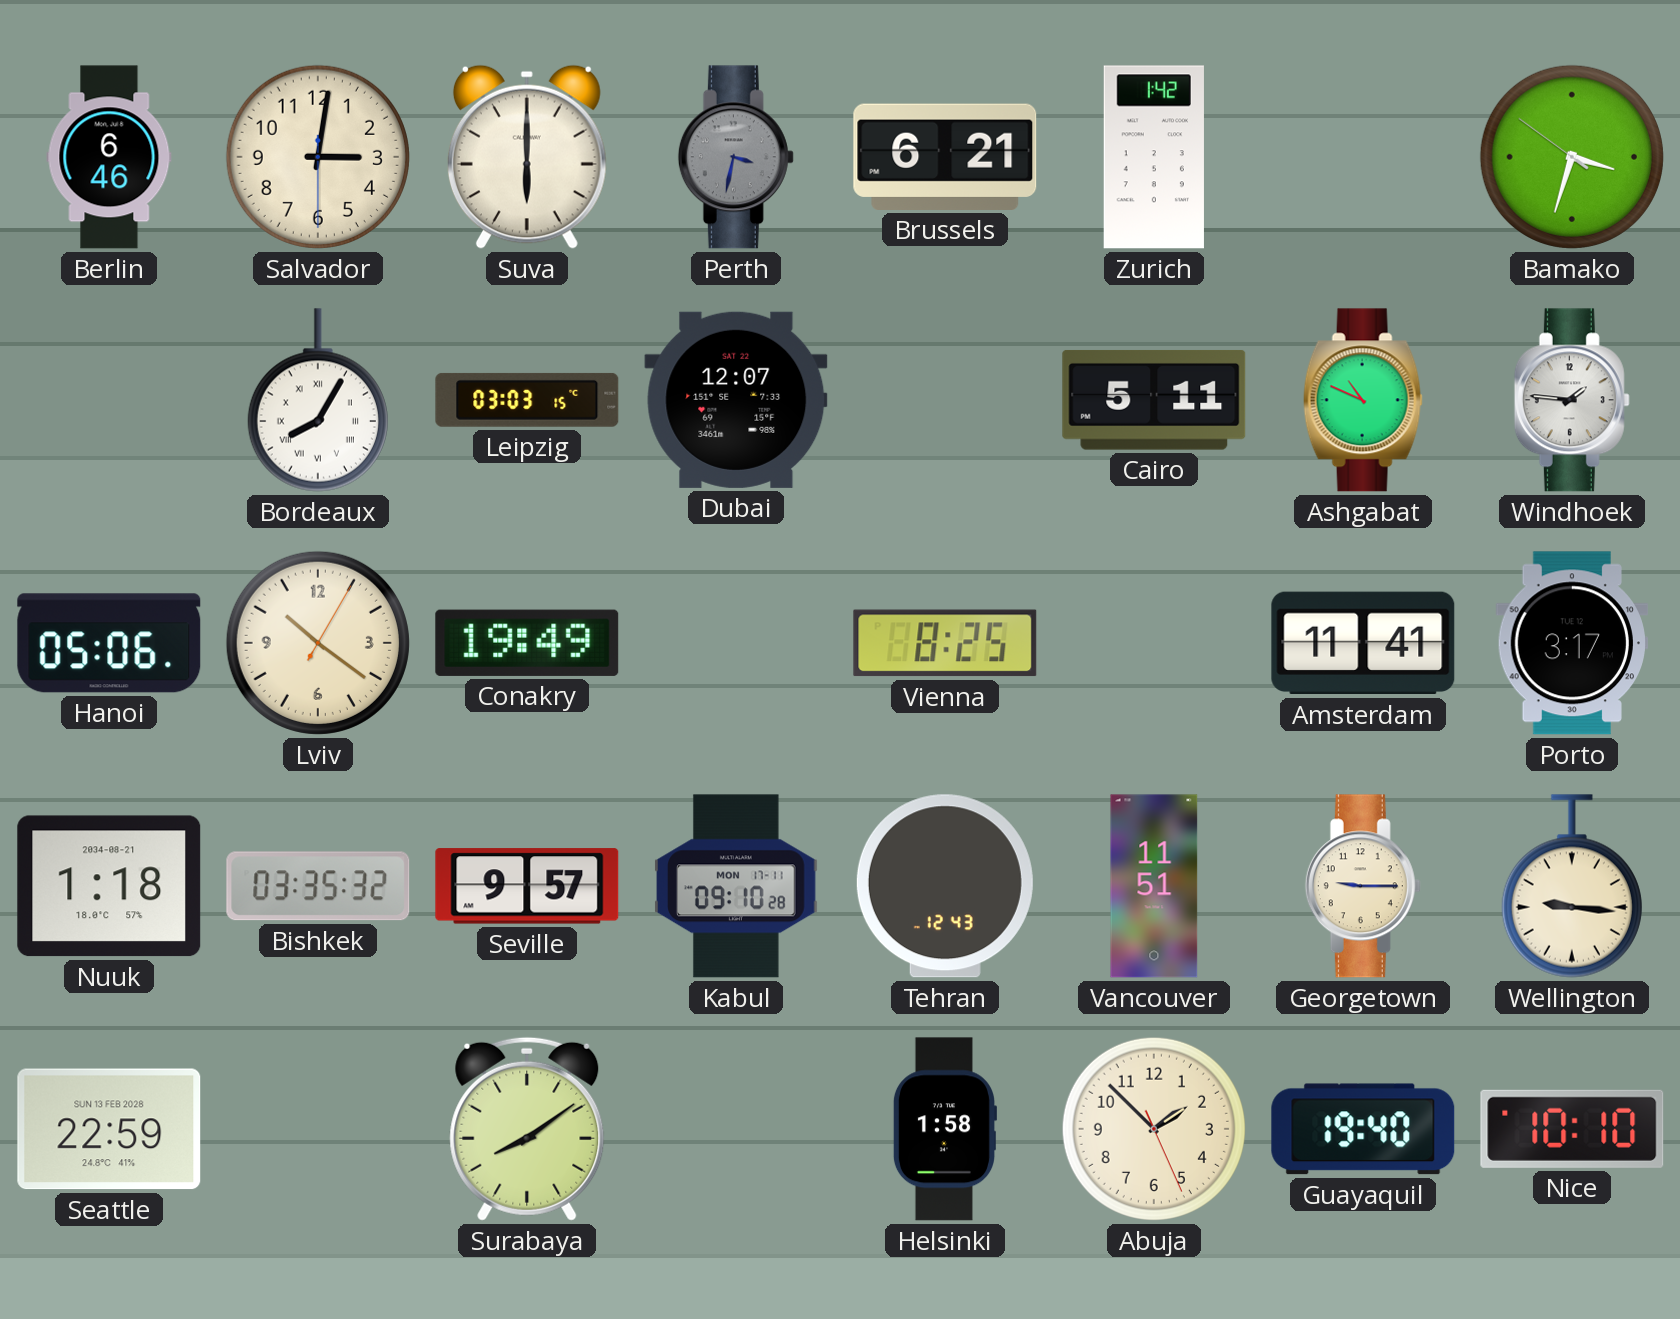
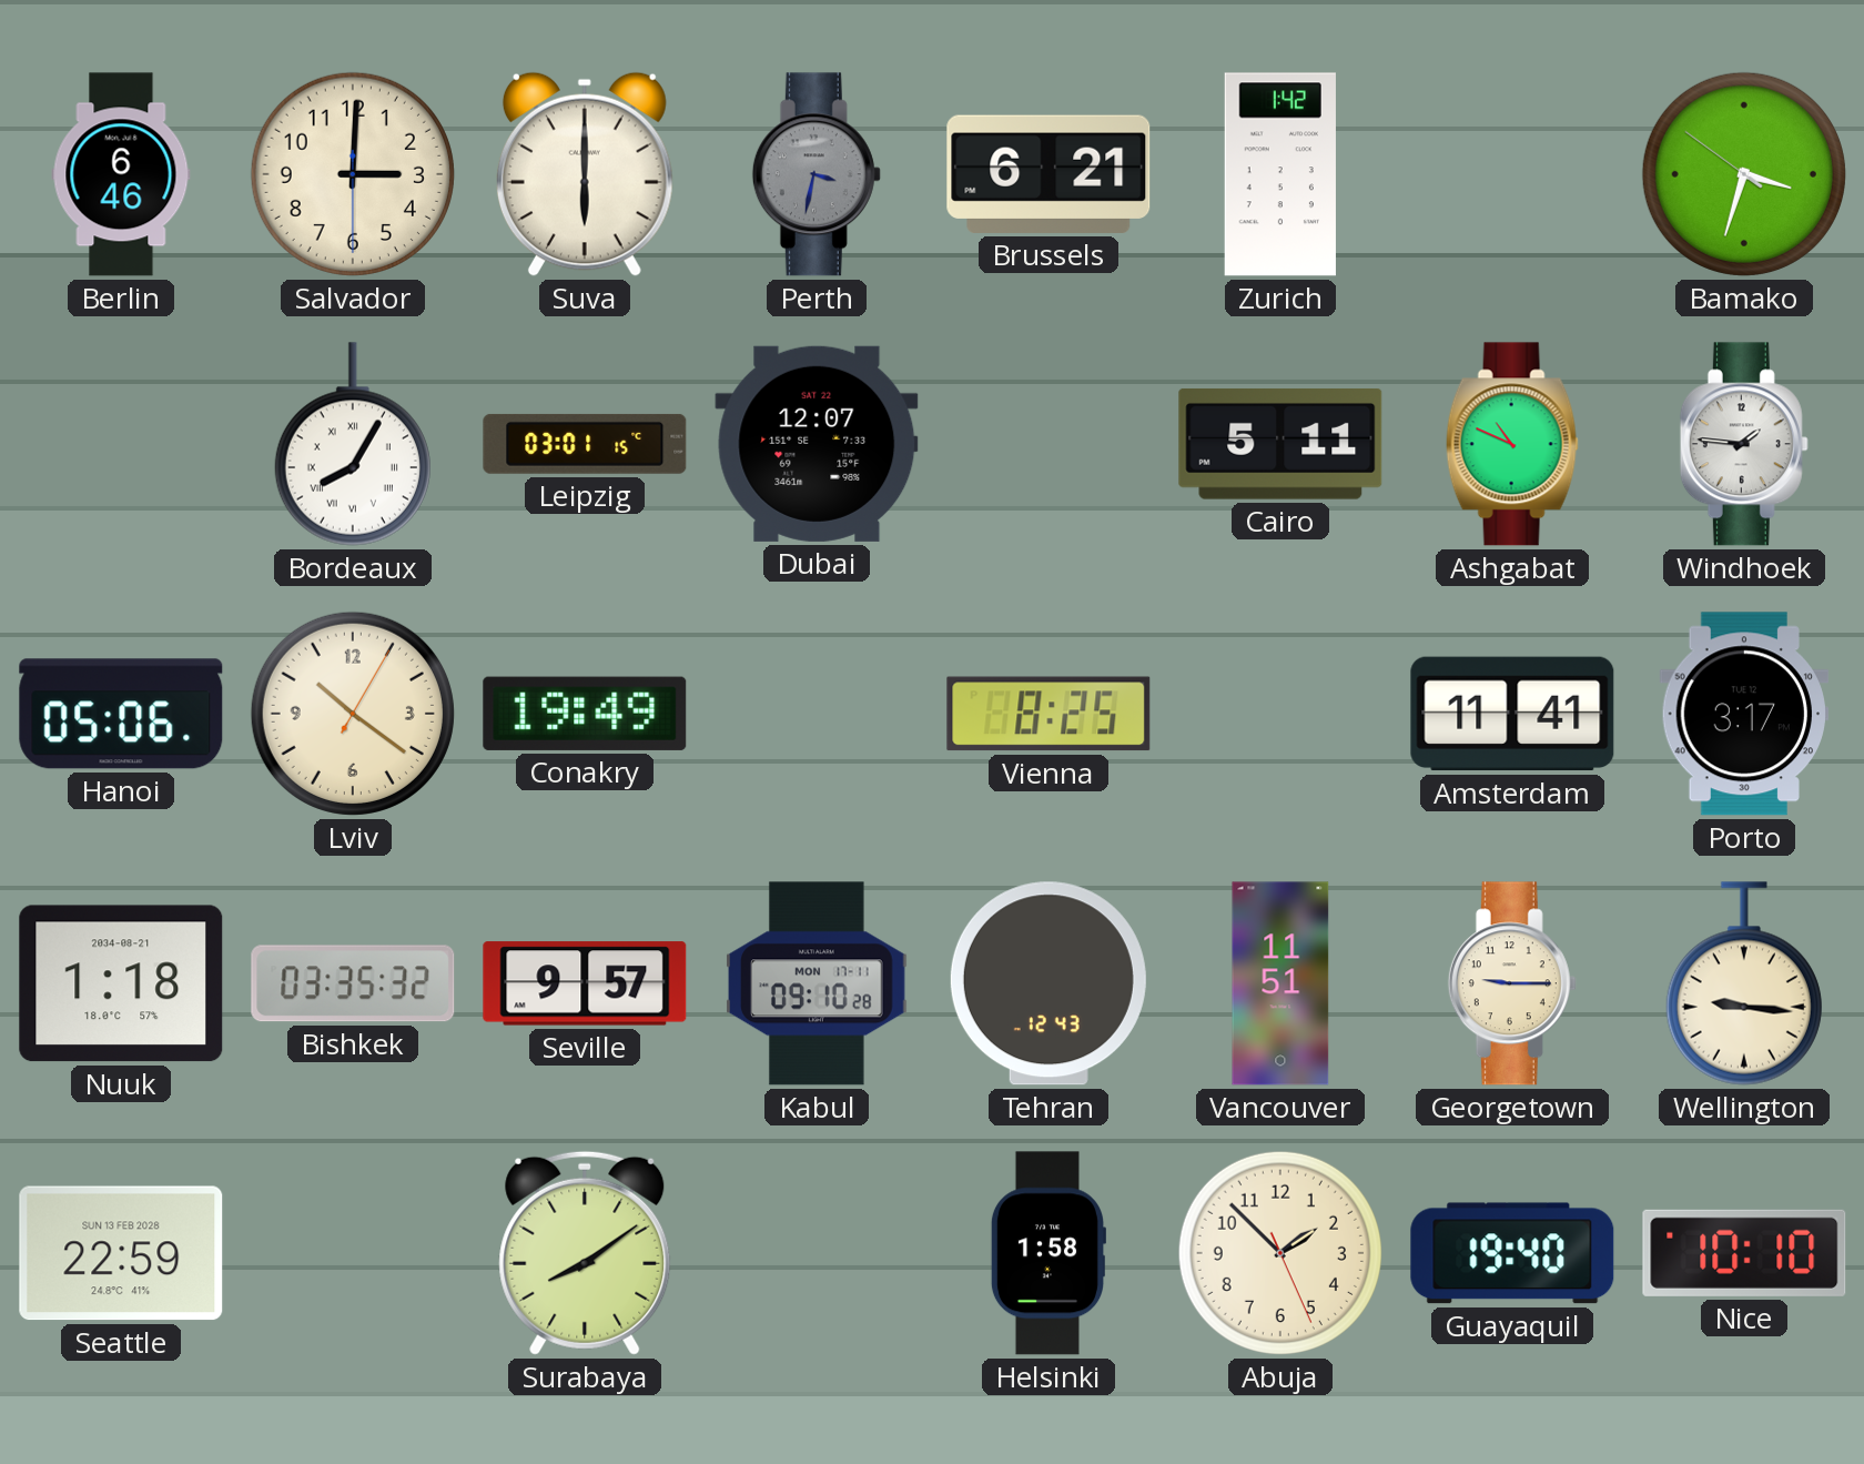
Salvador: 3:01 -> 3:00 (353, 174)
Leipzig: 03:03 -> 03:01 (585, 444)
